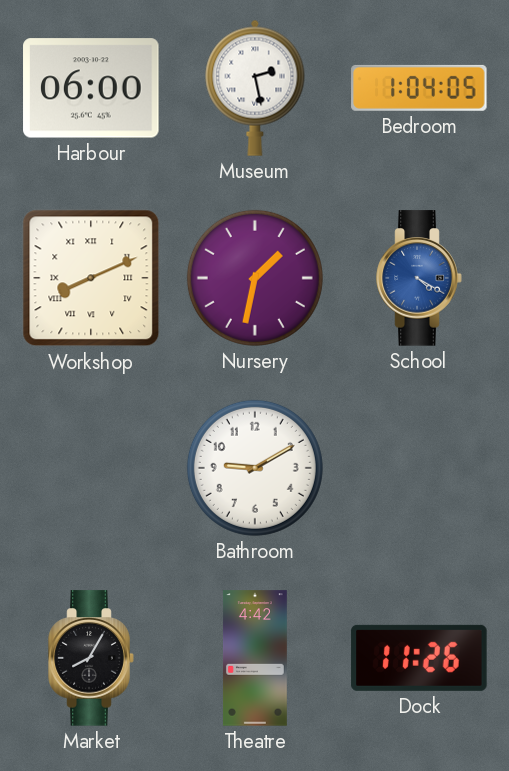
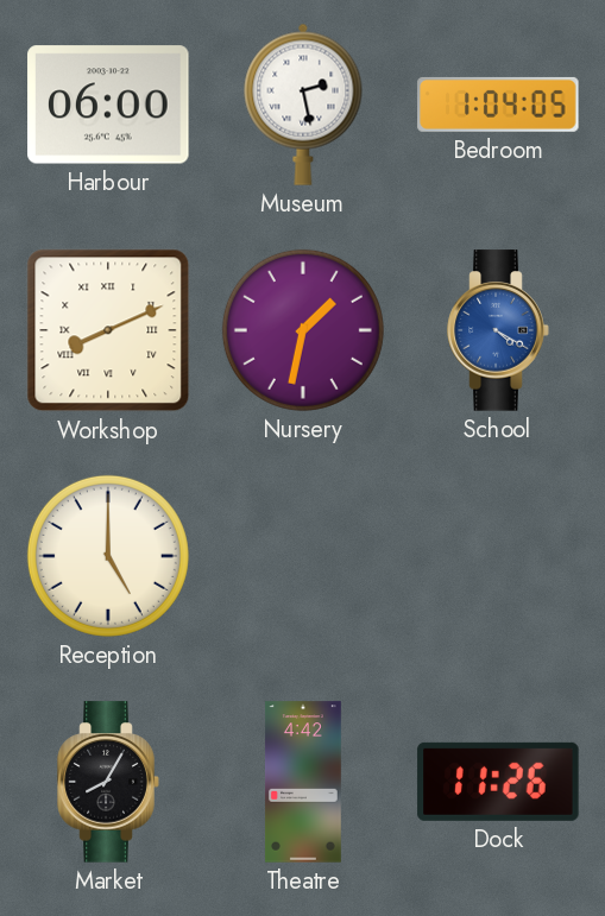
Reception: none -> 5:00 (108, 556)
Bathroom: 9:10 -> none (255, 468)
